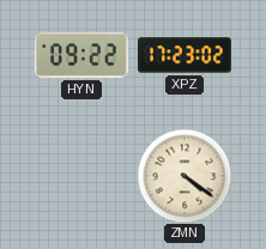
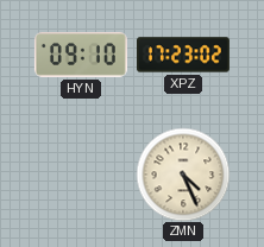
HYN: 09:22 -> 09:10 (81, 56)
ZMN: 4:21 -> 4:26 (183, 175)
